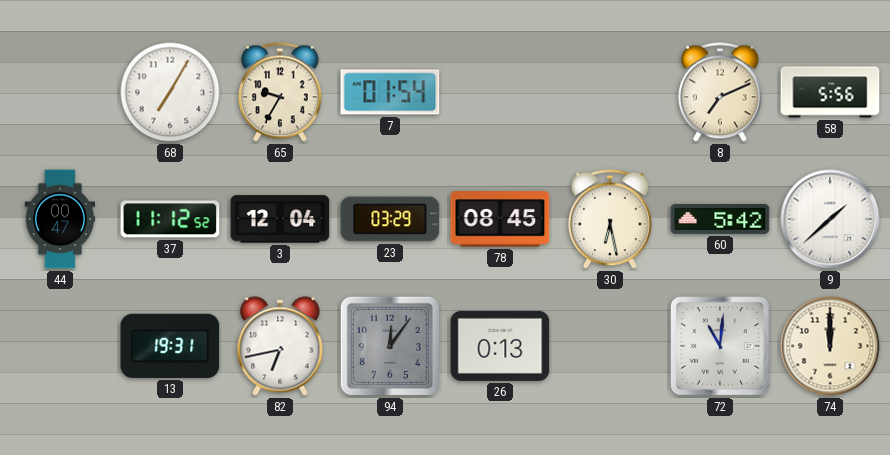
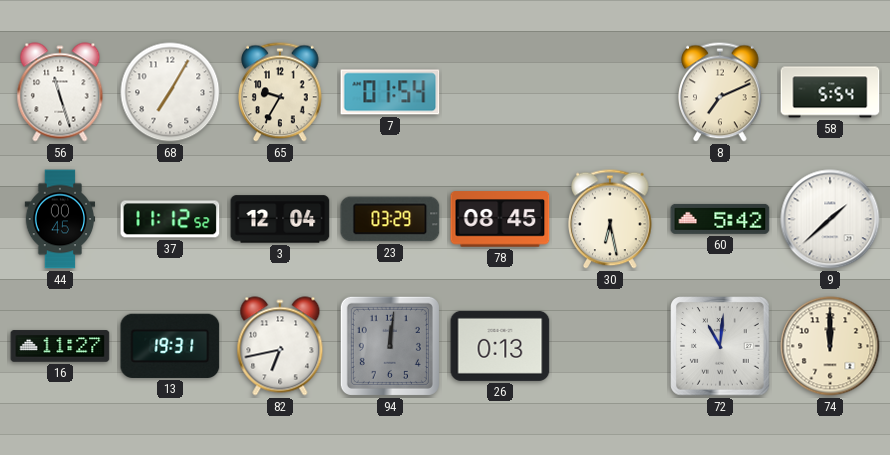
56: none -> 11:27 (60, 92)
58: 5:56 -> 5:54 (830, 92)
44: 00:47 -> 00:45 (60, 219)
16: none -> 11:27 (60, 346)
94: 12:06 -> 12:01 (390, 346)
